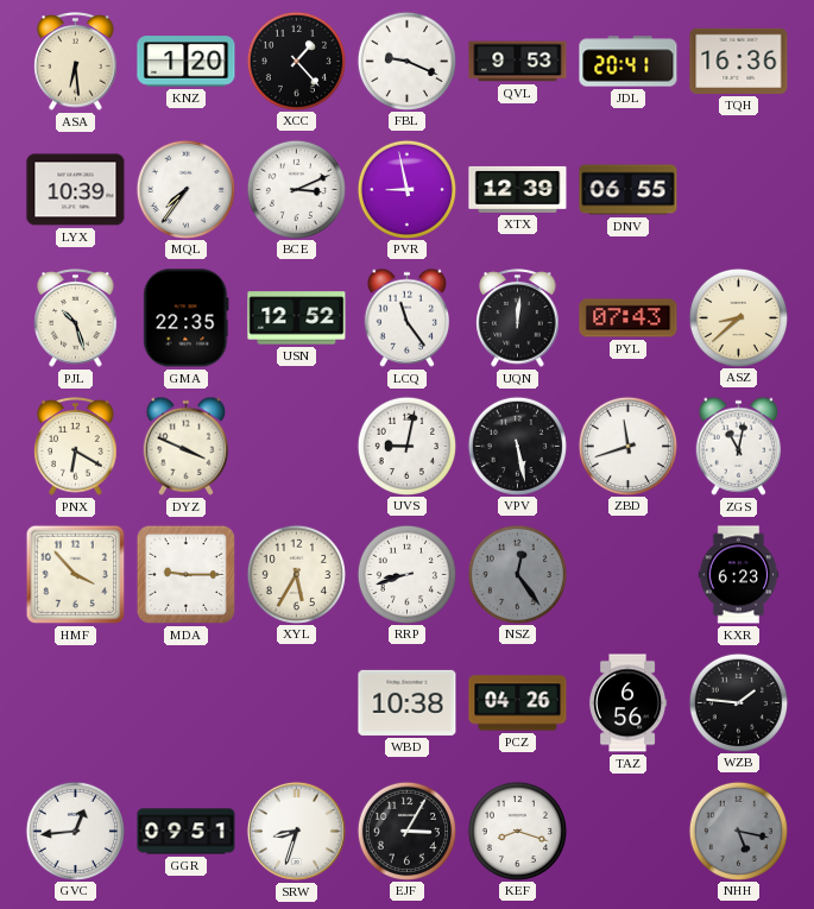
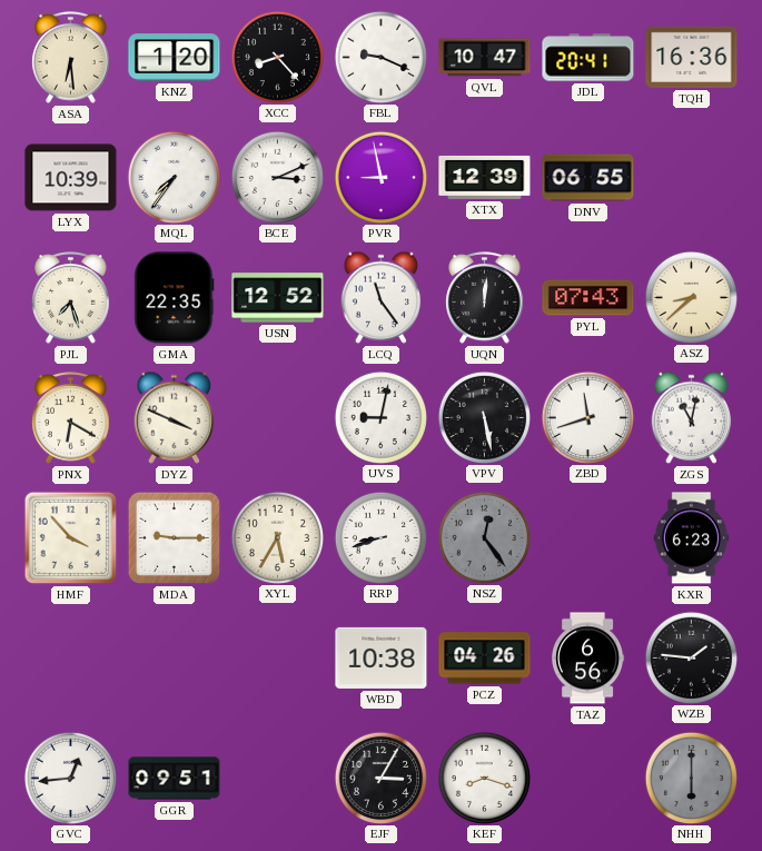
XCC: 1:23 -> 8:23 (277, 57)
QVL: 9:53 -> 10:47 (485, 58)
PJL: 10:27 -> 7:27 (71, 298)
SRW: 8:33 -> none (296, 831)
NHH: 5:17 -> 6:00 (691, 778)
